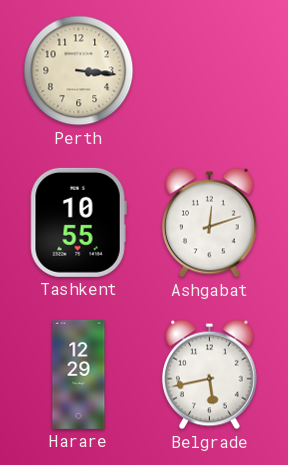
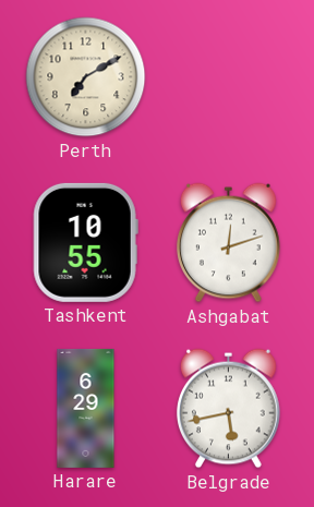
Perth: 3:16 -> 7:10 (86, 77)
Harare: 12:29 -> 6:29 (86, 408)
